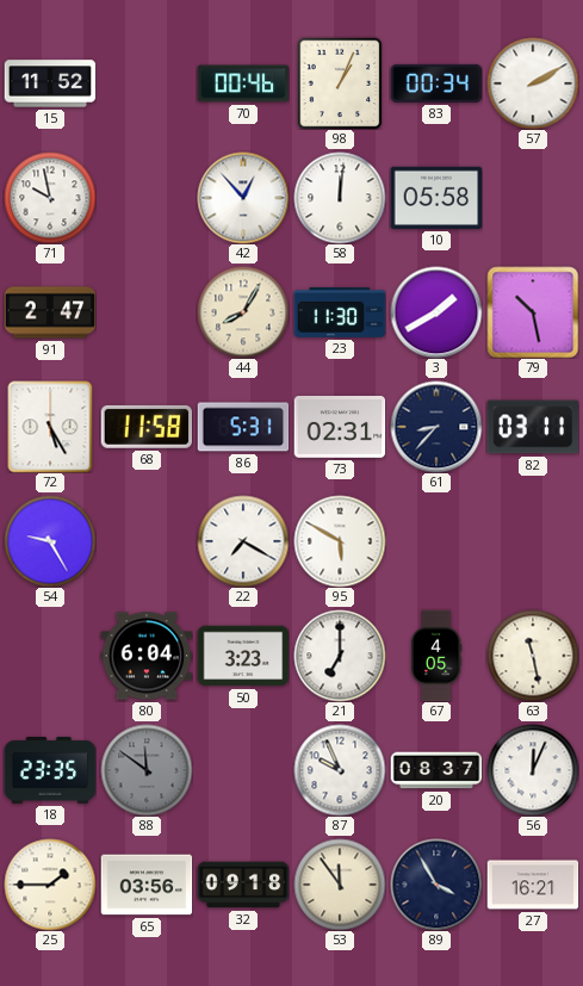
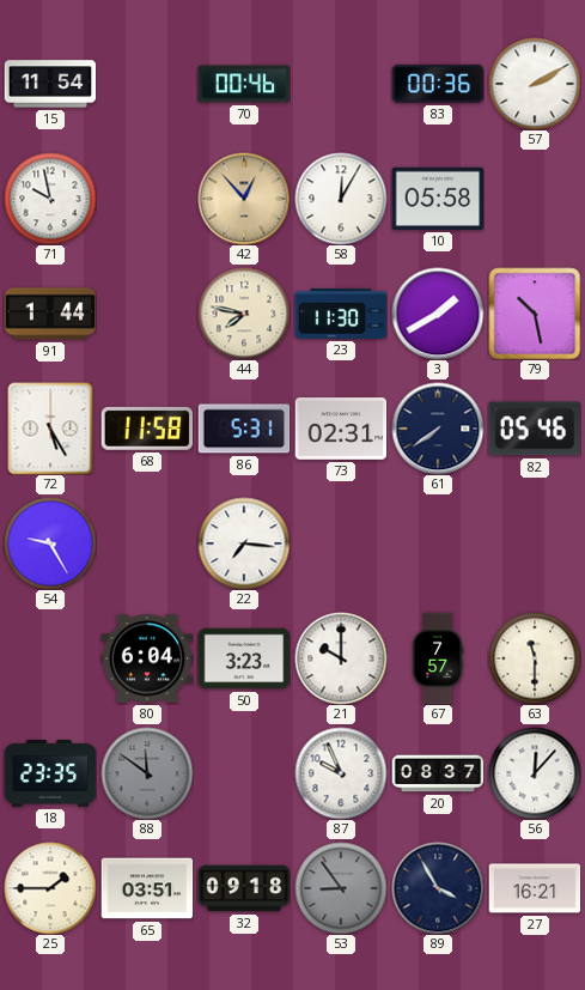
15: 11:52 -> 11:54 (50, 84)
98: 1:04 -> none (340, 83)
83: 00:34 -> 00:36 (438, 84)
42 dial: white -> champagne (244, 199)
58: 12:01 -> 12:05 (341, 199)
91: 2:47 -> 1:44 (50, 314)
44: 8:05 -> 7:47 (244, 314)
61: 8:37 -> 7:39 (438, 429)
82: 03:11 -> 05:46 (535, 429)
22: 7:20 -> 7:16 (244, 543)
95: 5:50 -> none (340, 541)
21: 7:00 -> 10:00 (341, 658)
67: 4:05 -> 7:57 (438, 658)
63: 11:28 -> 11:30 (535, 658)
56: 12:04 -> 12:07 (535, 773)
65: 03:56 -> 03:51 (147, 888)
53: 11:54 -> 8:54 (341, 888)
53 dial: cream -> grey (341, 888)
